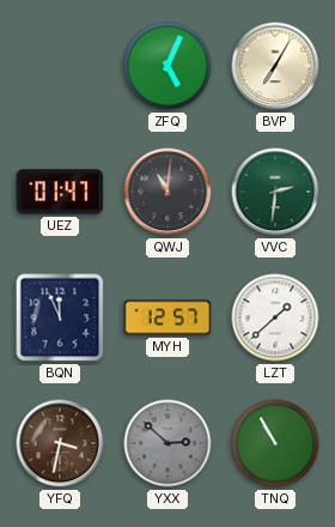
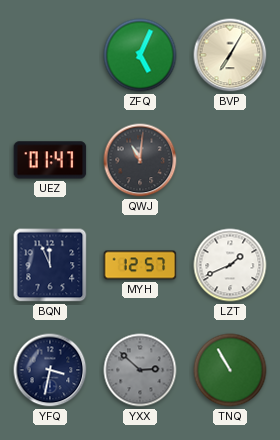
VVC: 2:31 -> none (275, 192)
LZT: 1:38 -> 1:41 (230, 265)
YFQ dial: brown -> navy (50, 370)
